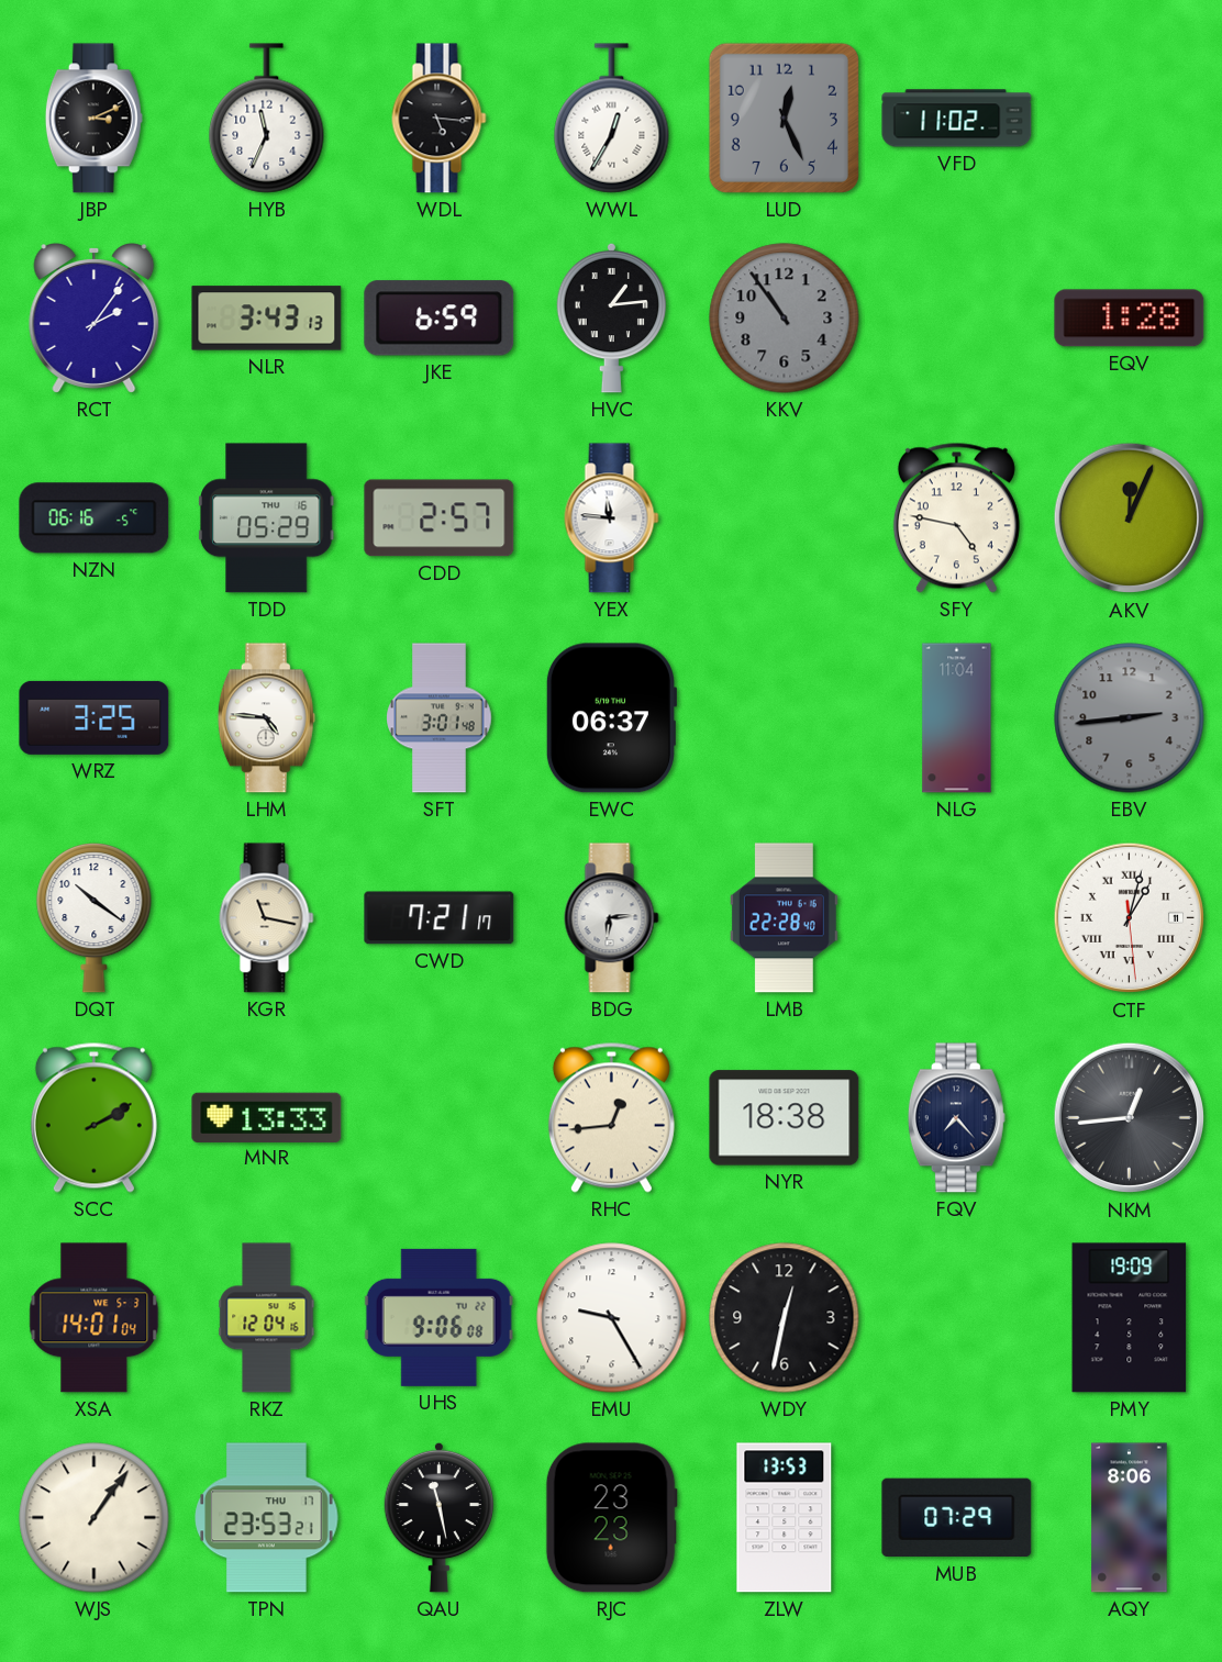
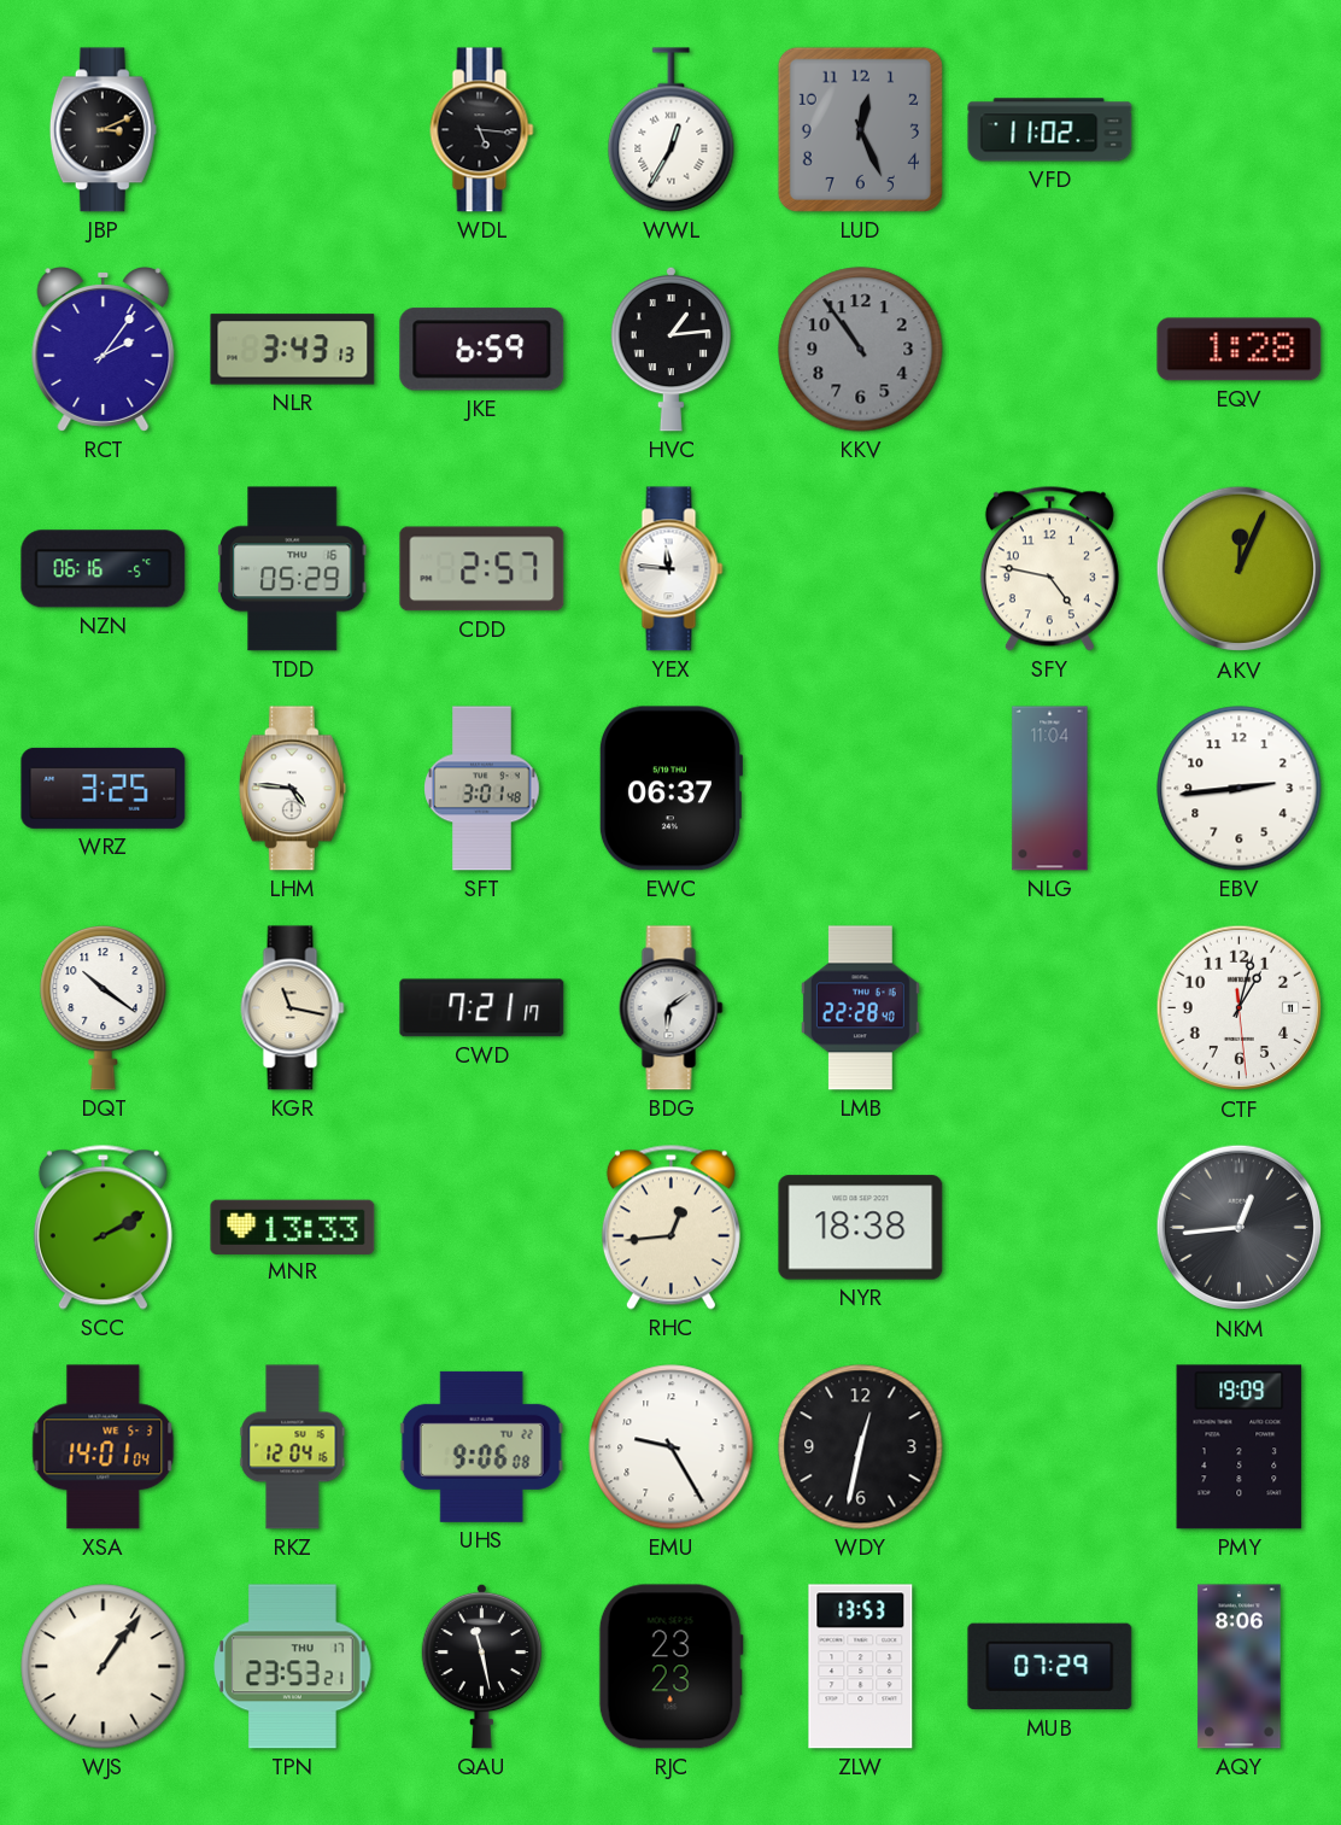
HYB: 11:34 -> none (267, 119)
EBV dial: grey -> white (1240, 789)
BDG: 6:14 -> 6:09 (672, 1008)
CTF numerals: Roman -> Arabic (1240, 1008)
FQV: 7:23 -> none (956, 1118)
